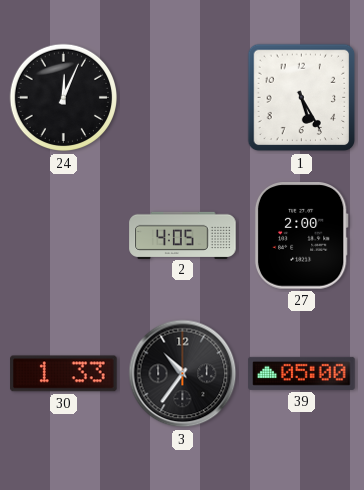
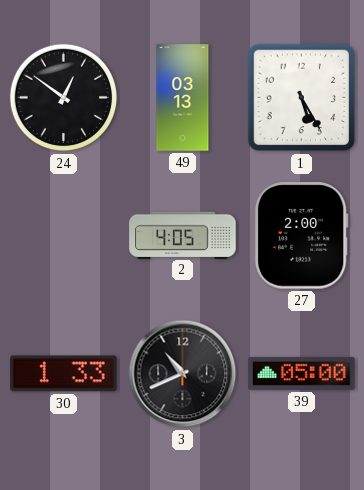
24: 12:04 -> 12:51 (64, 98)
49: none -> 03:13 (183, 98)
3: 10:36 -> 10:41 (183, 374)
